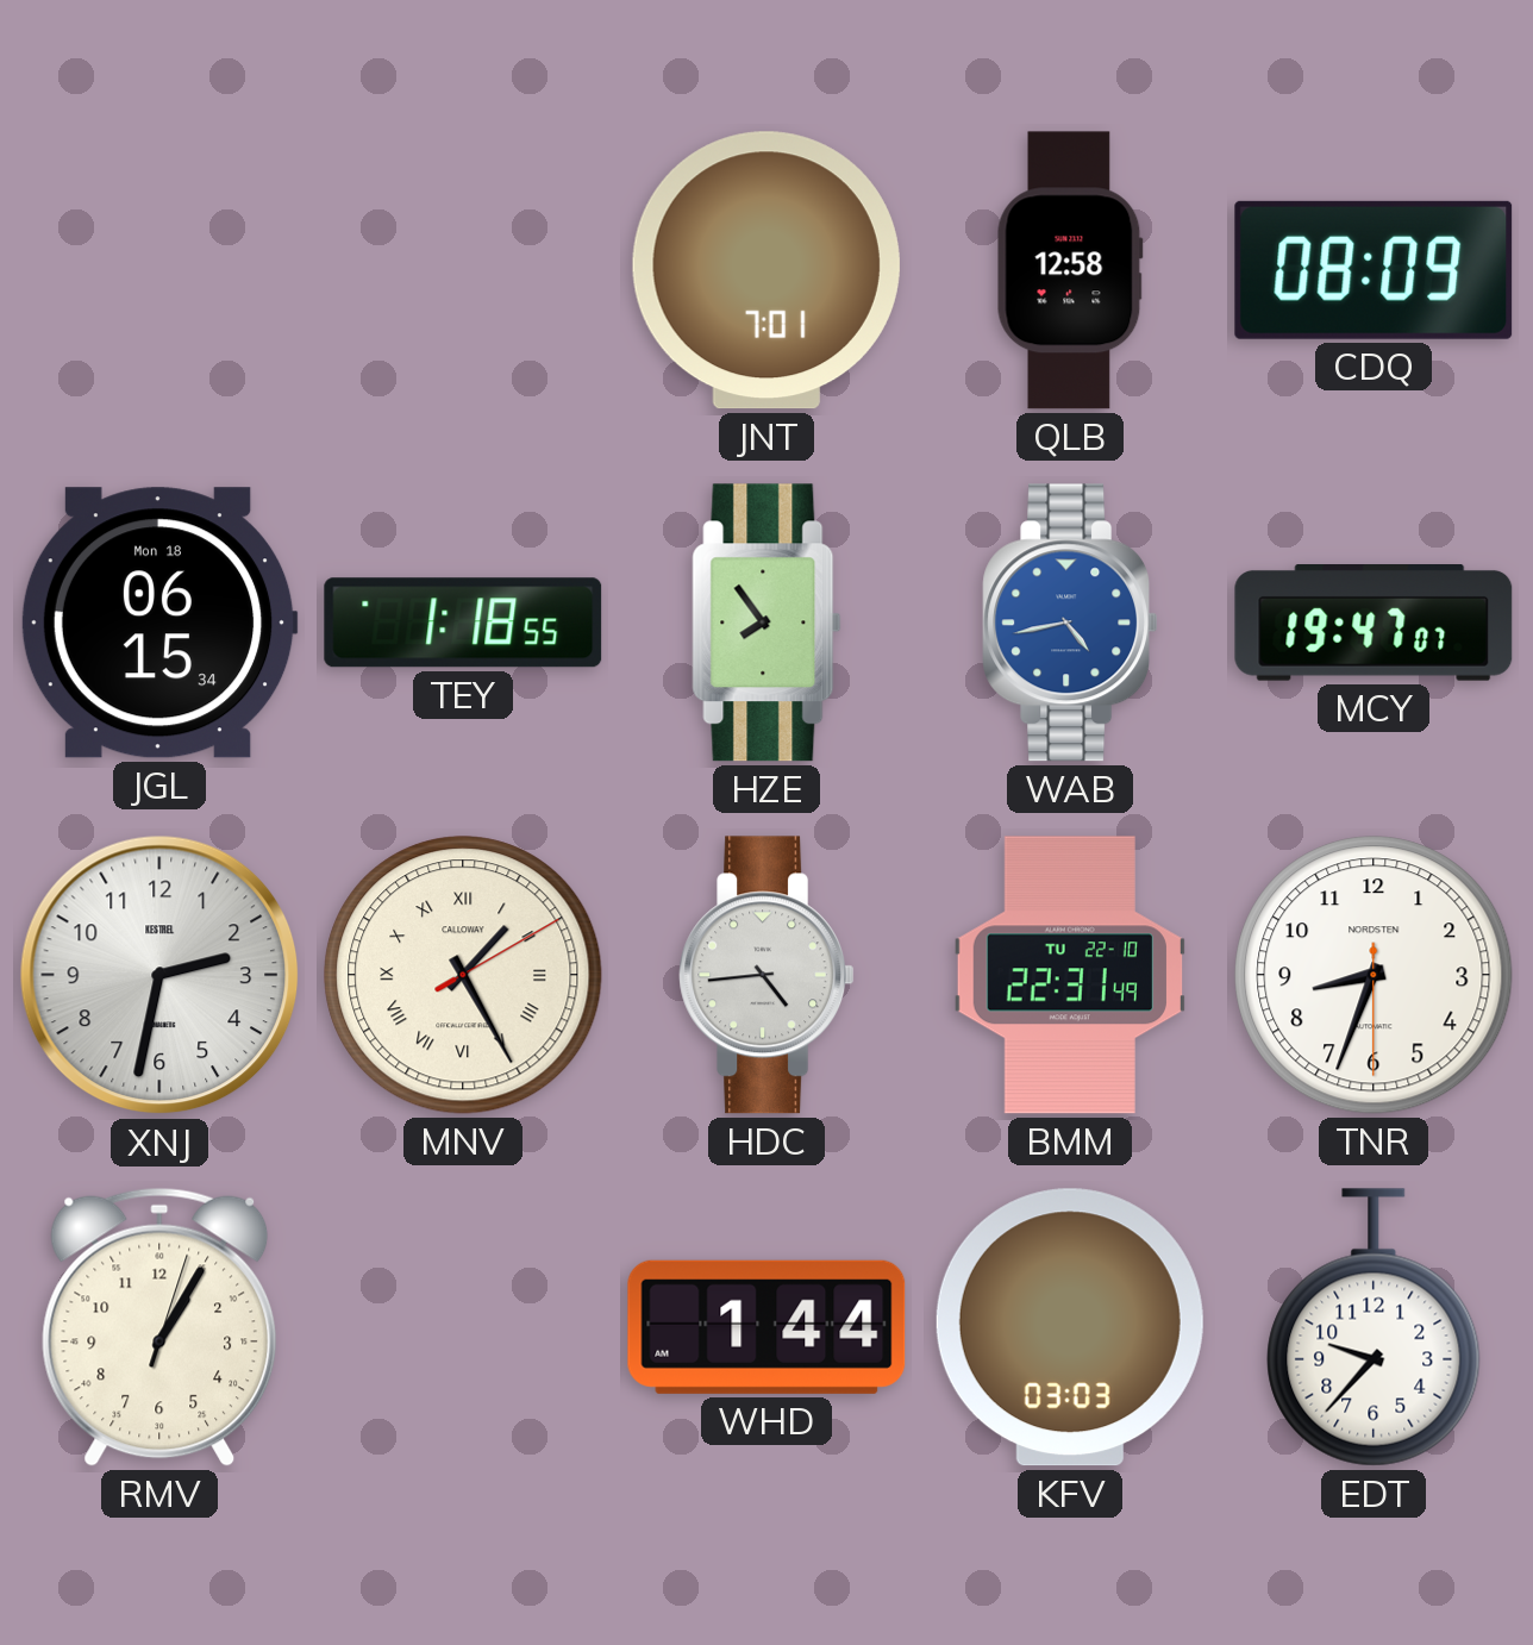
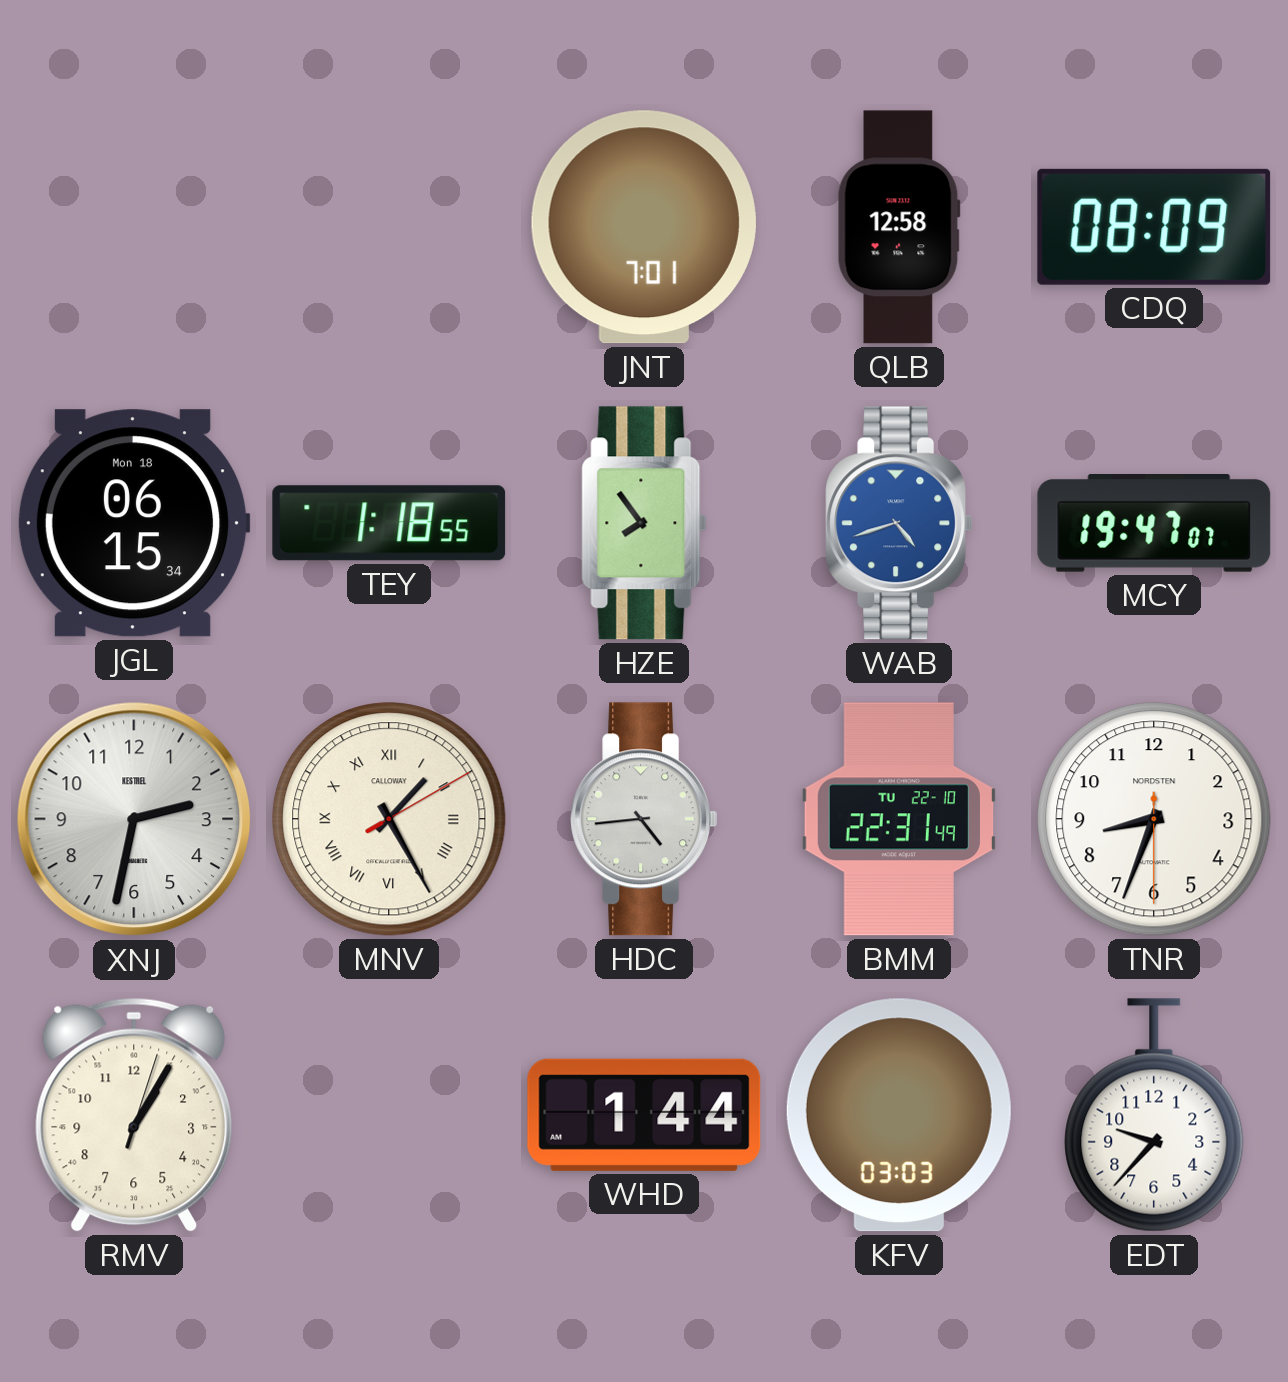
WAB: 4:43 -> 4:42 (899, 523)
